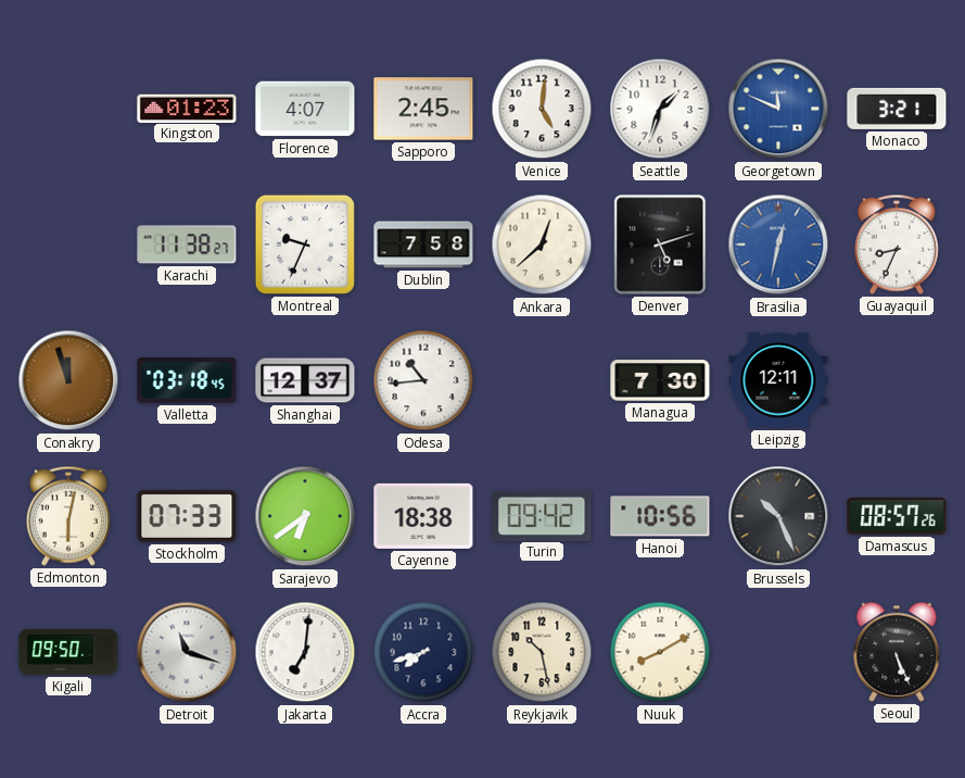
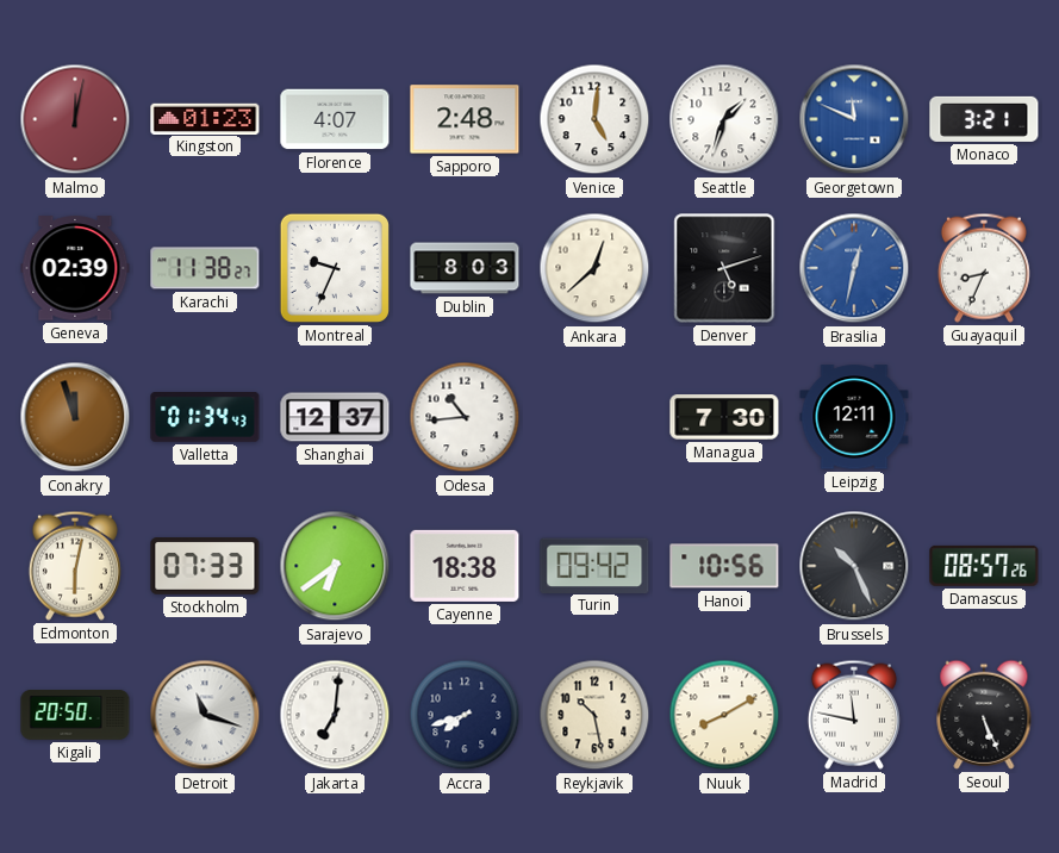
Malmo: none -> 12:02 (75, 119)
Sapporo: 2:45 -> 2:48 (465, 119)
Geneva: none -> 02:39 (75, 268)
Dublin: 7:58 -> 8:03 (465, 268)
Valletta: 03:18 -> 01:34 (205, 418)
Kigali: 09:50 -> 20:50 (75, 716)
Madrid: none -> 11:47 (854, 715)
